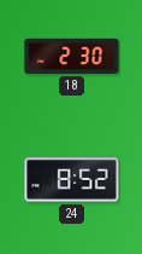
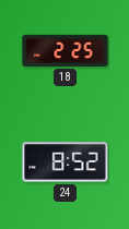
18: 2:30 -> 2:25 (66, 50)
